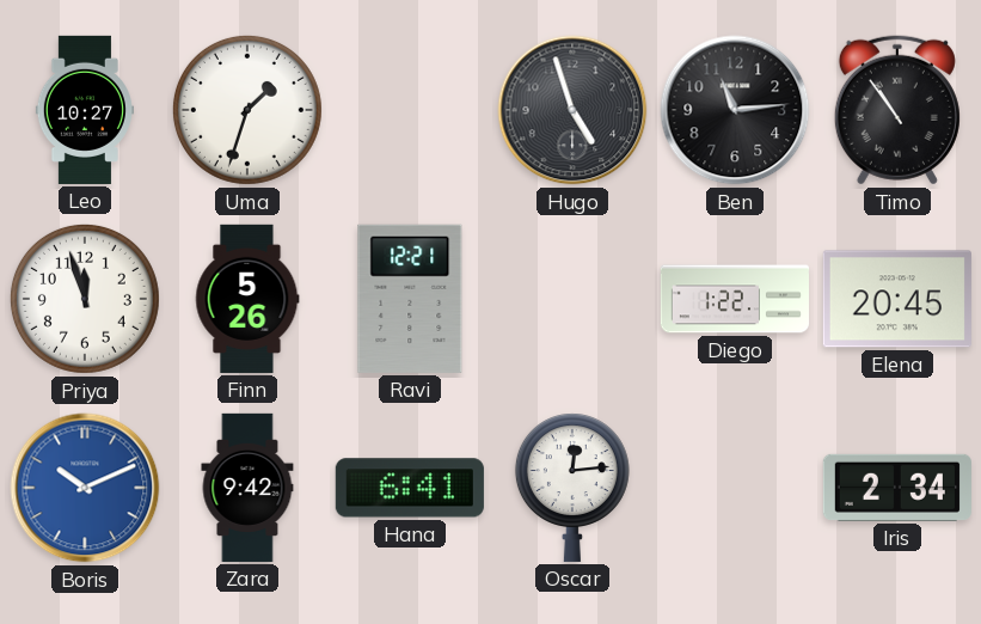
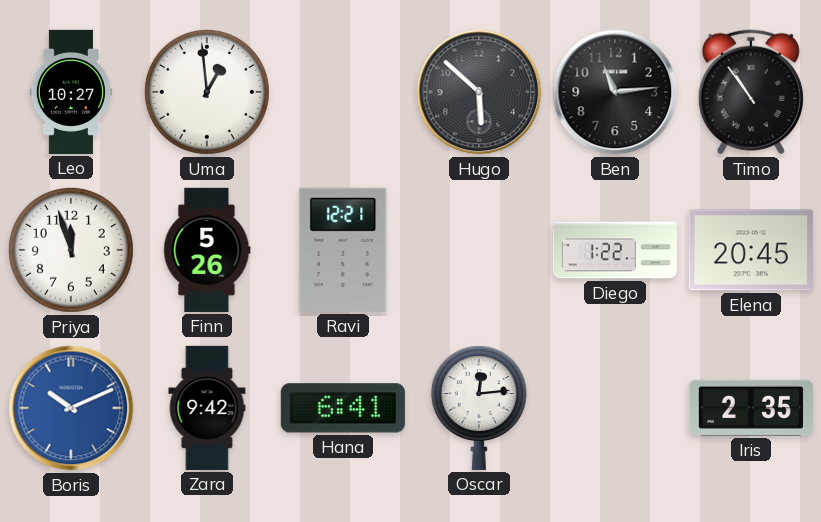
Uma: 1:33 -> 12:59 (207, 92)
Hugo: 4:57 -> 5:52 (479, 92)
Iris: 2:34 -> 2:35 (751, 408)
